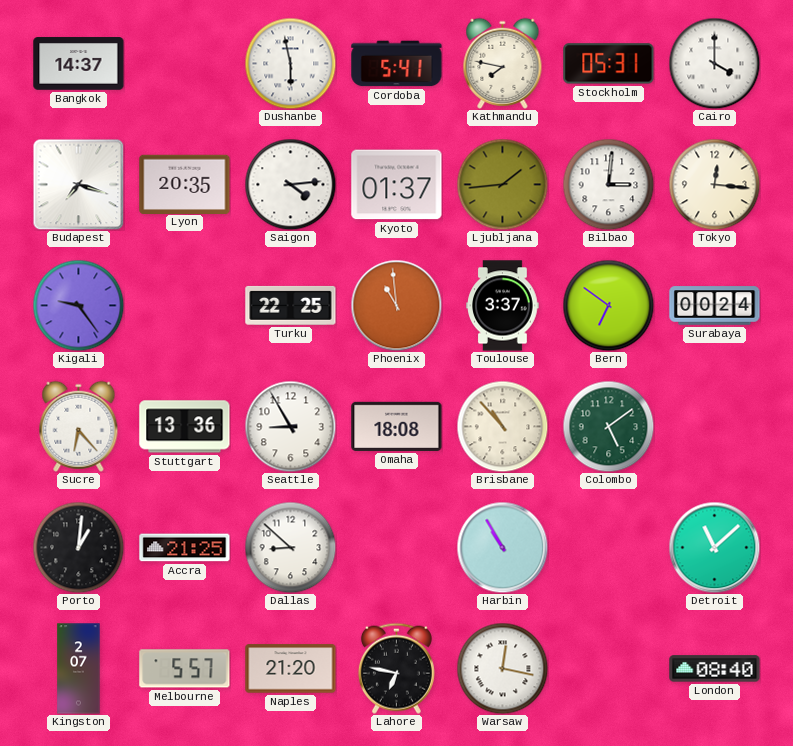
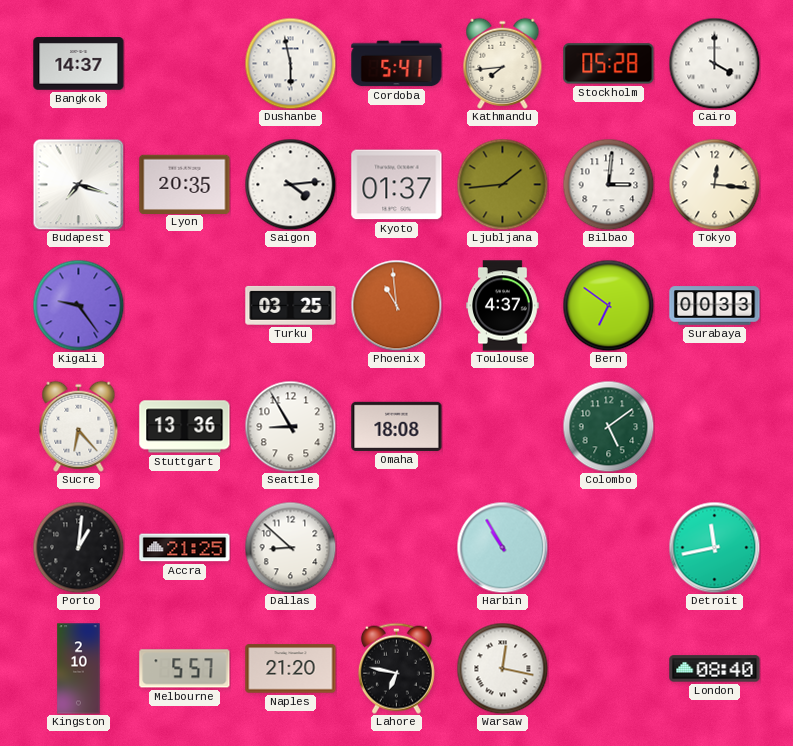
Kathmandu: 7:47 -> 7:44 (503, 63)
Stockholm: 05:31 -> 05:28 (609, 64)
Turku: 22:25 -> 03:25 (291, 305)
Toulouse: 3:37 -> 4:37 (503, 306)
Surabaya: 00:24 -> 00:33 (715, 306)
Brisbane: 10:53 -> none (502, 426)
Detroit: 11:08 -> 11:43 (714, 547)
Kingston: 2:07 -> 2:10 (79, 669)
